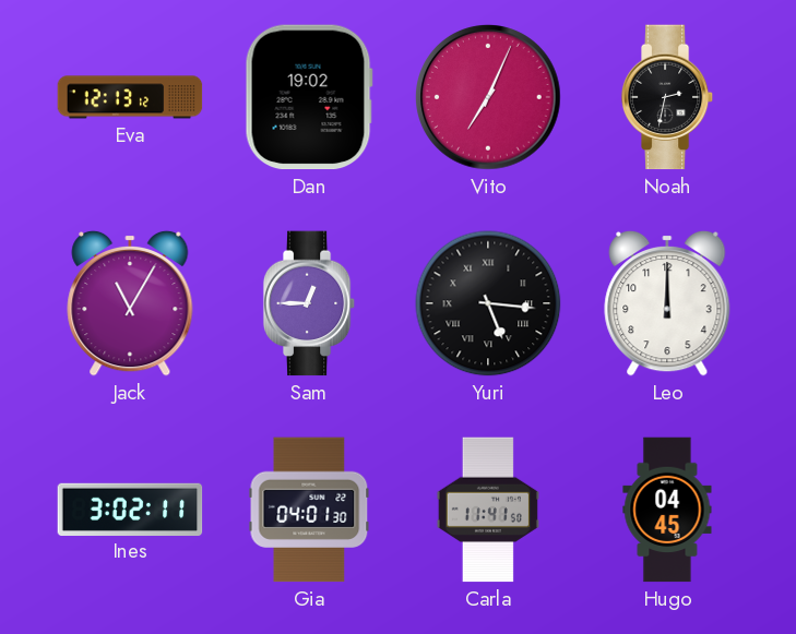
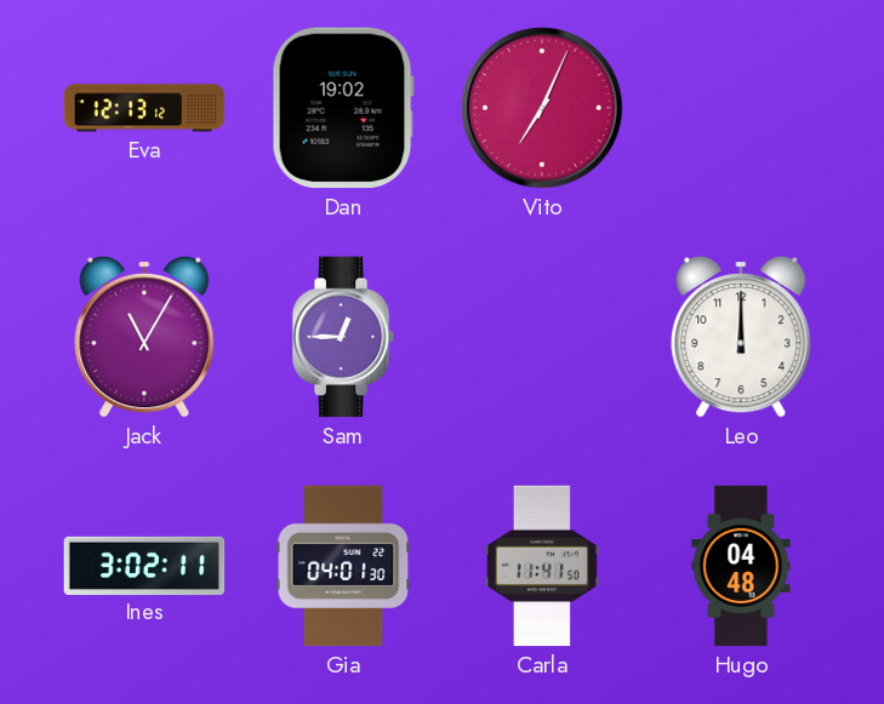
Noah: 2:32 -> none (667, 97)
Yuri: 5:16 -> none (488, 303)
Hugo: 04:45 -> 04:48 (741, 566)
